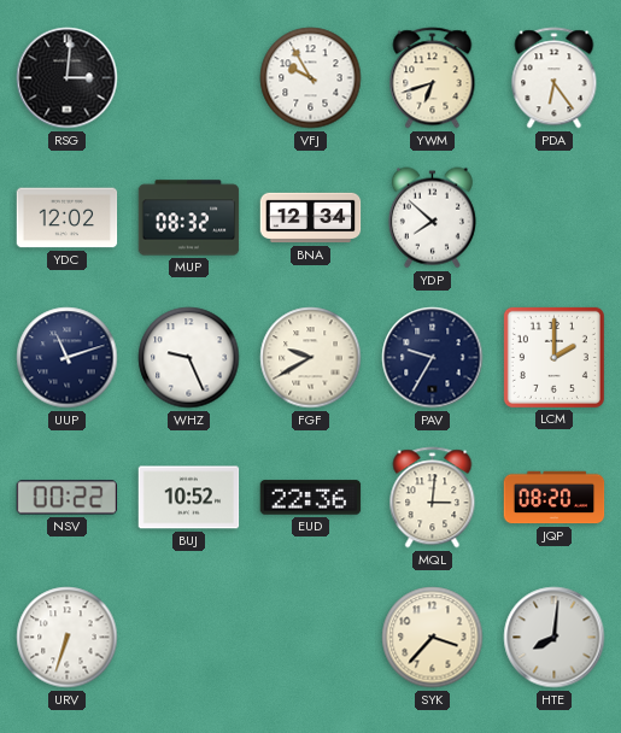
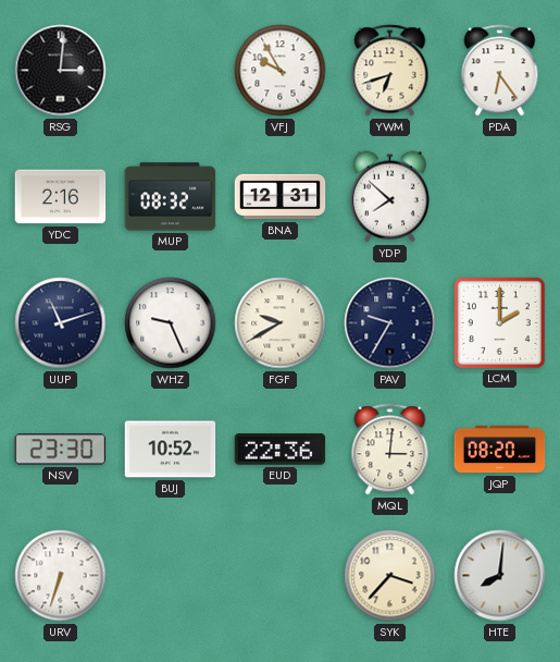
YDC: 12:02 -> 2:16 (61, 197)
BNA: 12:34 -> 12:31 (281, 197)
NSV: 00:22 -> 23:30 (61, 450)
